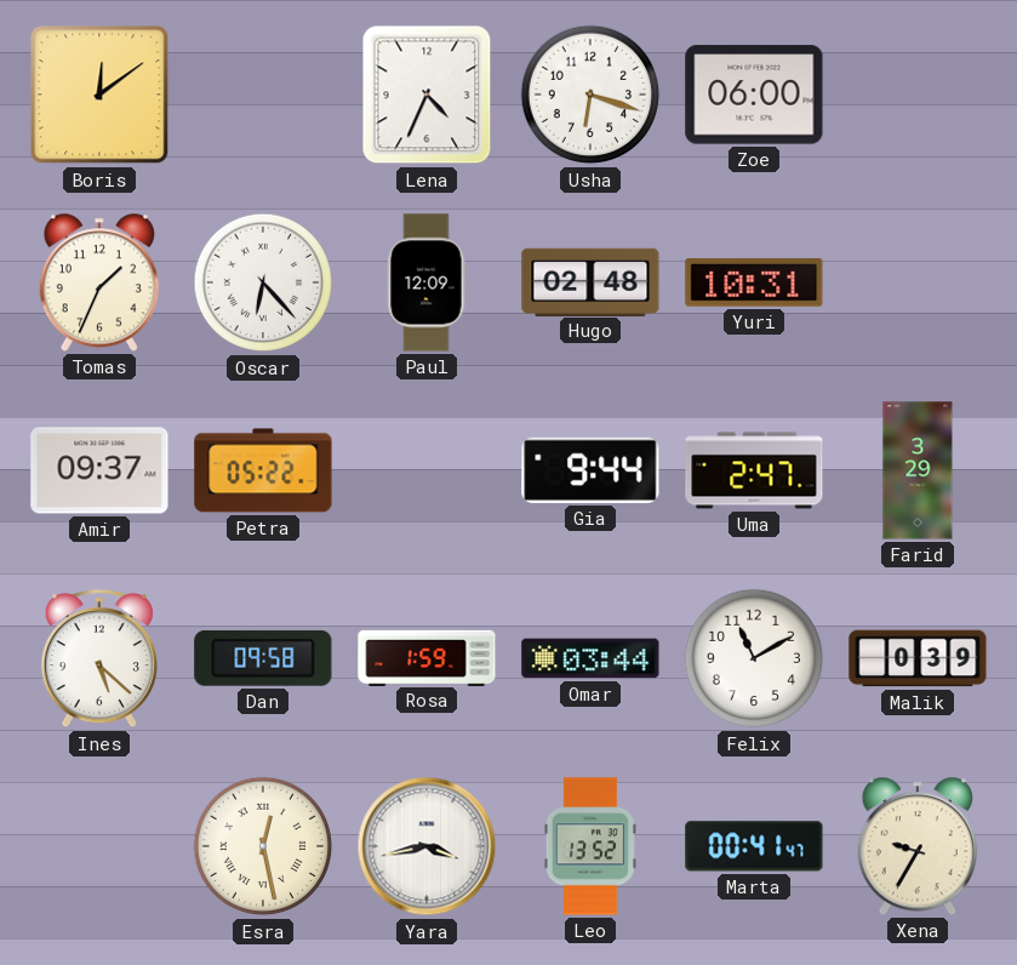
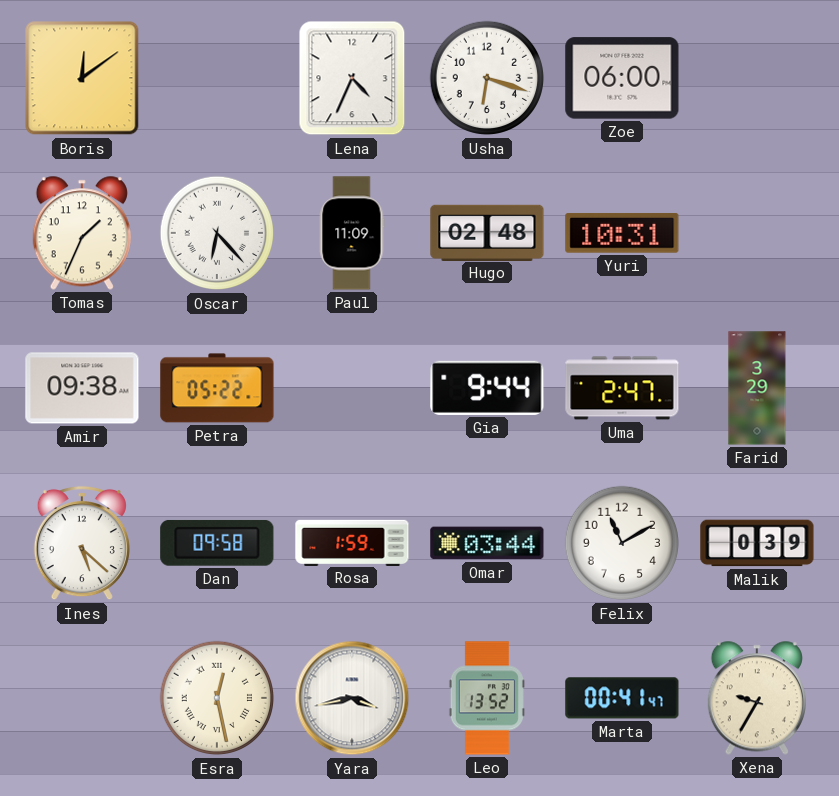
Paul: 12:09 -> 11:09 (352, 233)
Amir: 09:37 -> 09:38 (82, 388)
